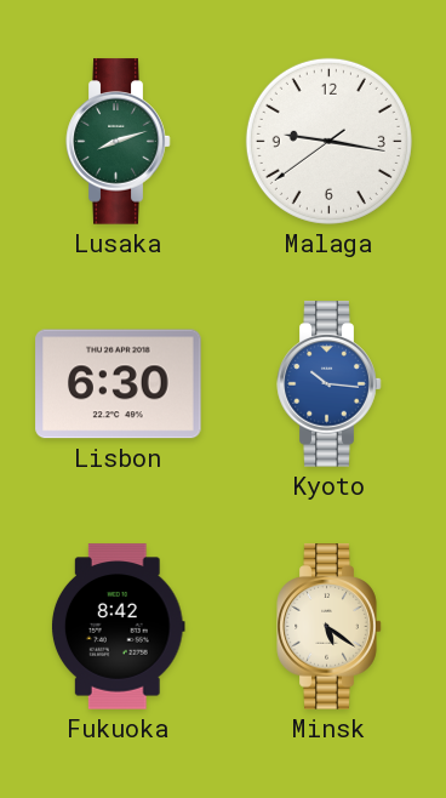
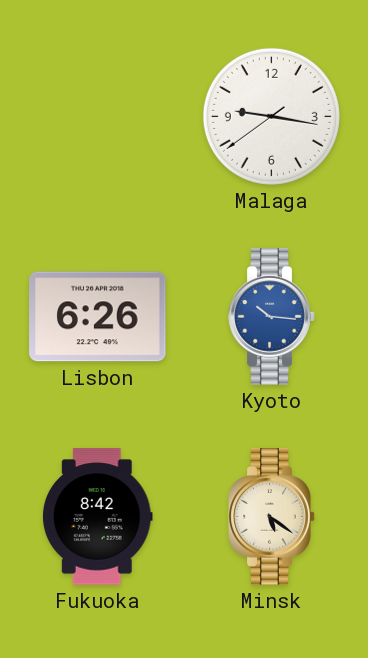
Lusaka: 8:12 -> none (119, 142)
Lisbon: 6:30 -> 6:26 (98, 317)
